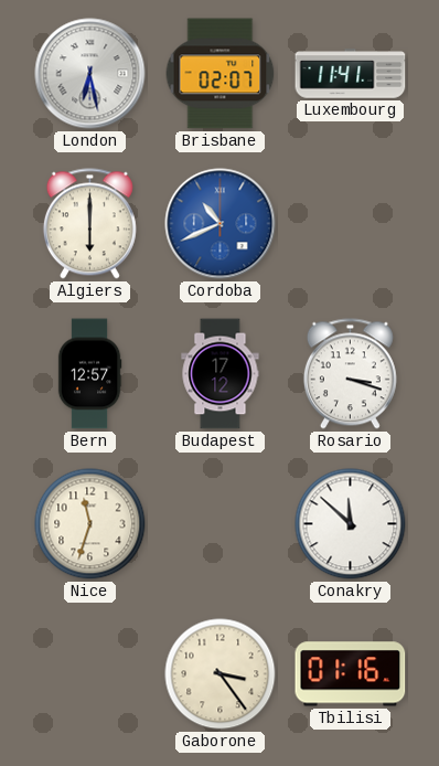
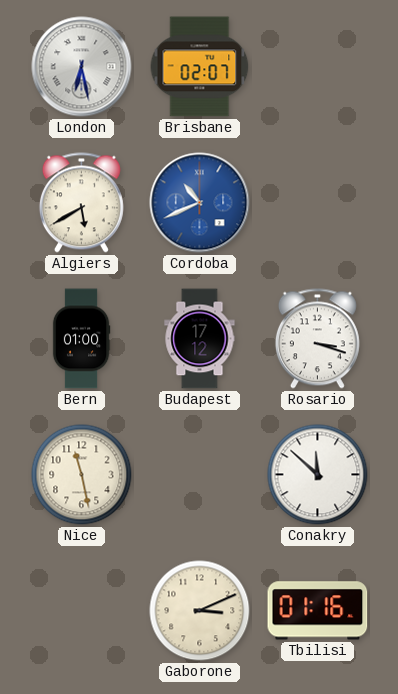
Luxembourg: 11:41 -> none (351, 74)
Algiers: 6:00 -> 5:40 (81, 203)
Bern: 12:57 -> 01:00 (81, 339)
Nice: 11:33 -> 11:28 (82, 475)
Gaborone: 3:24 -> 3:11 (200, 611)
